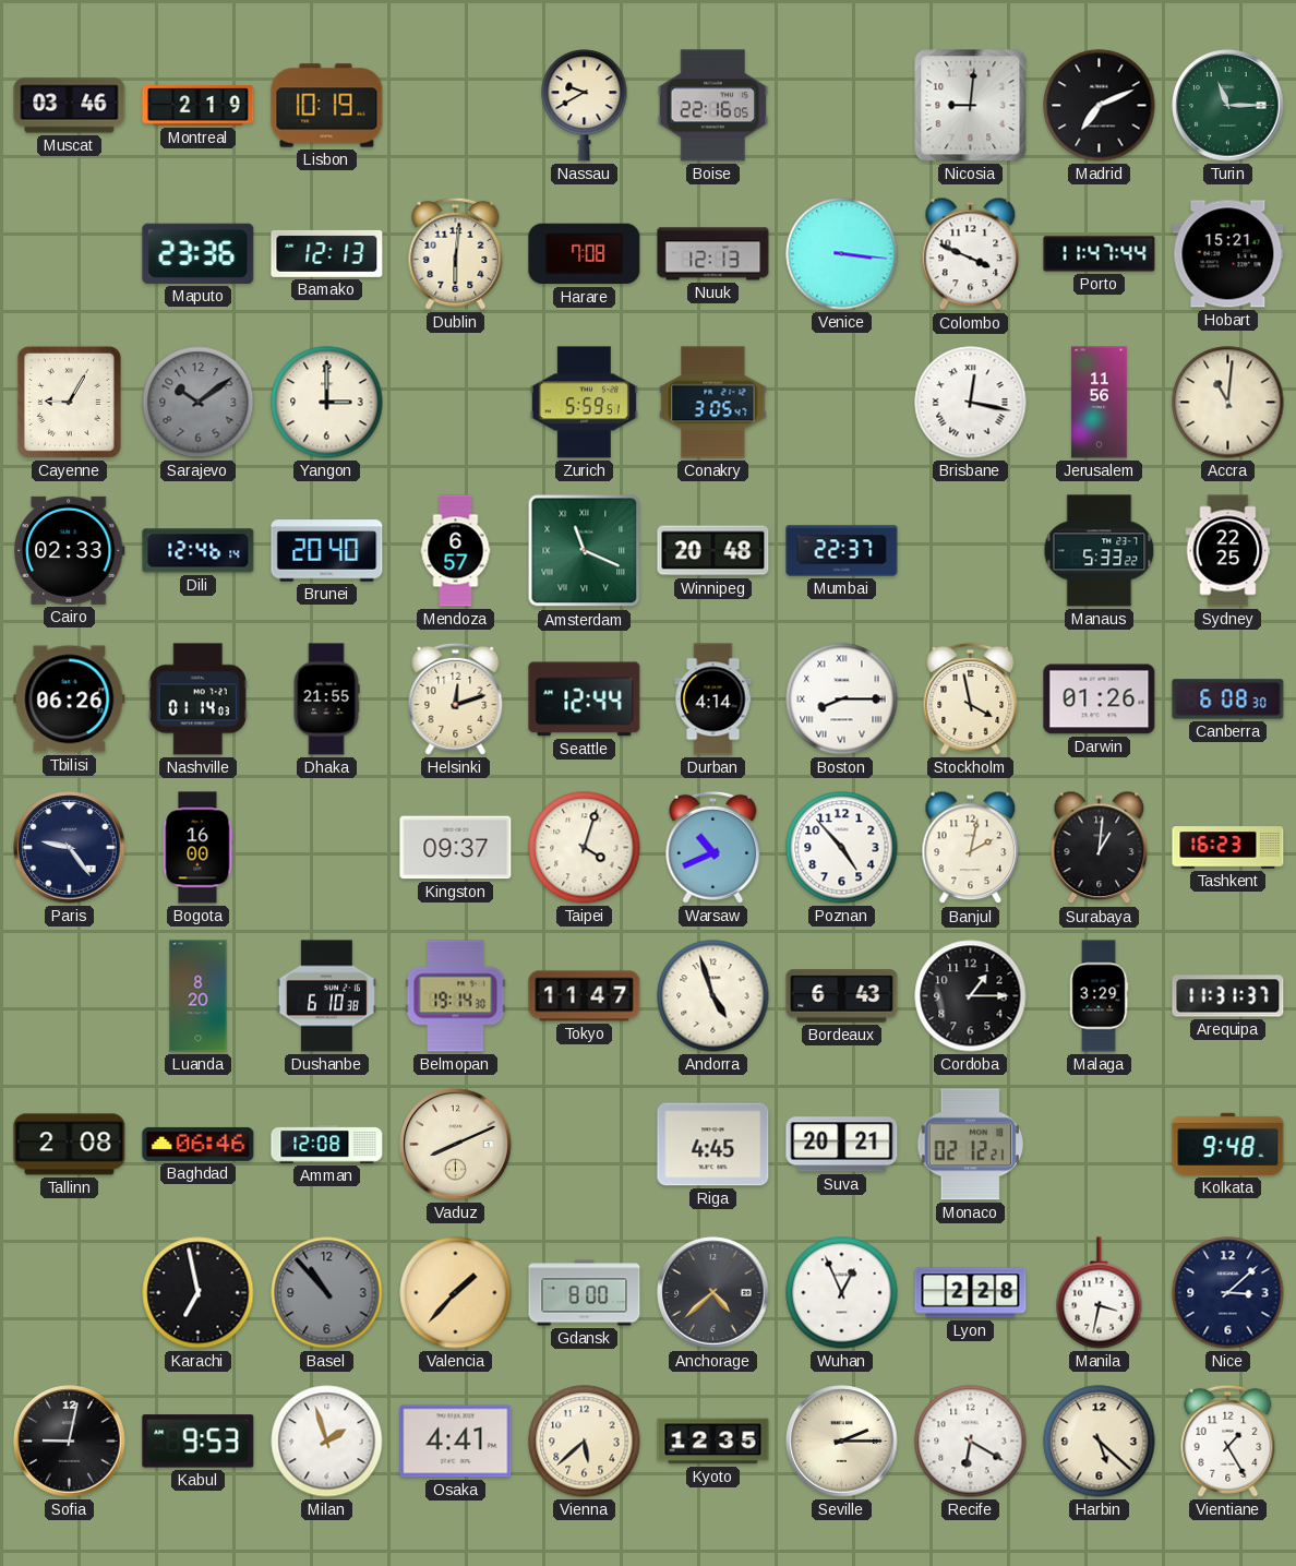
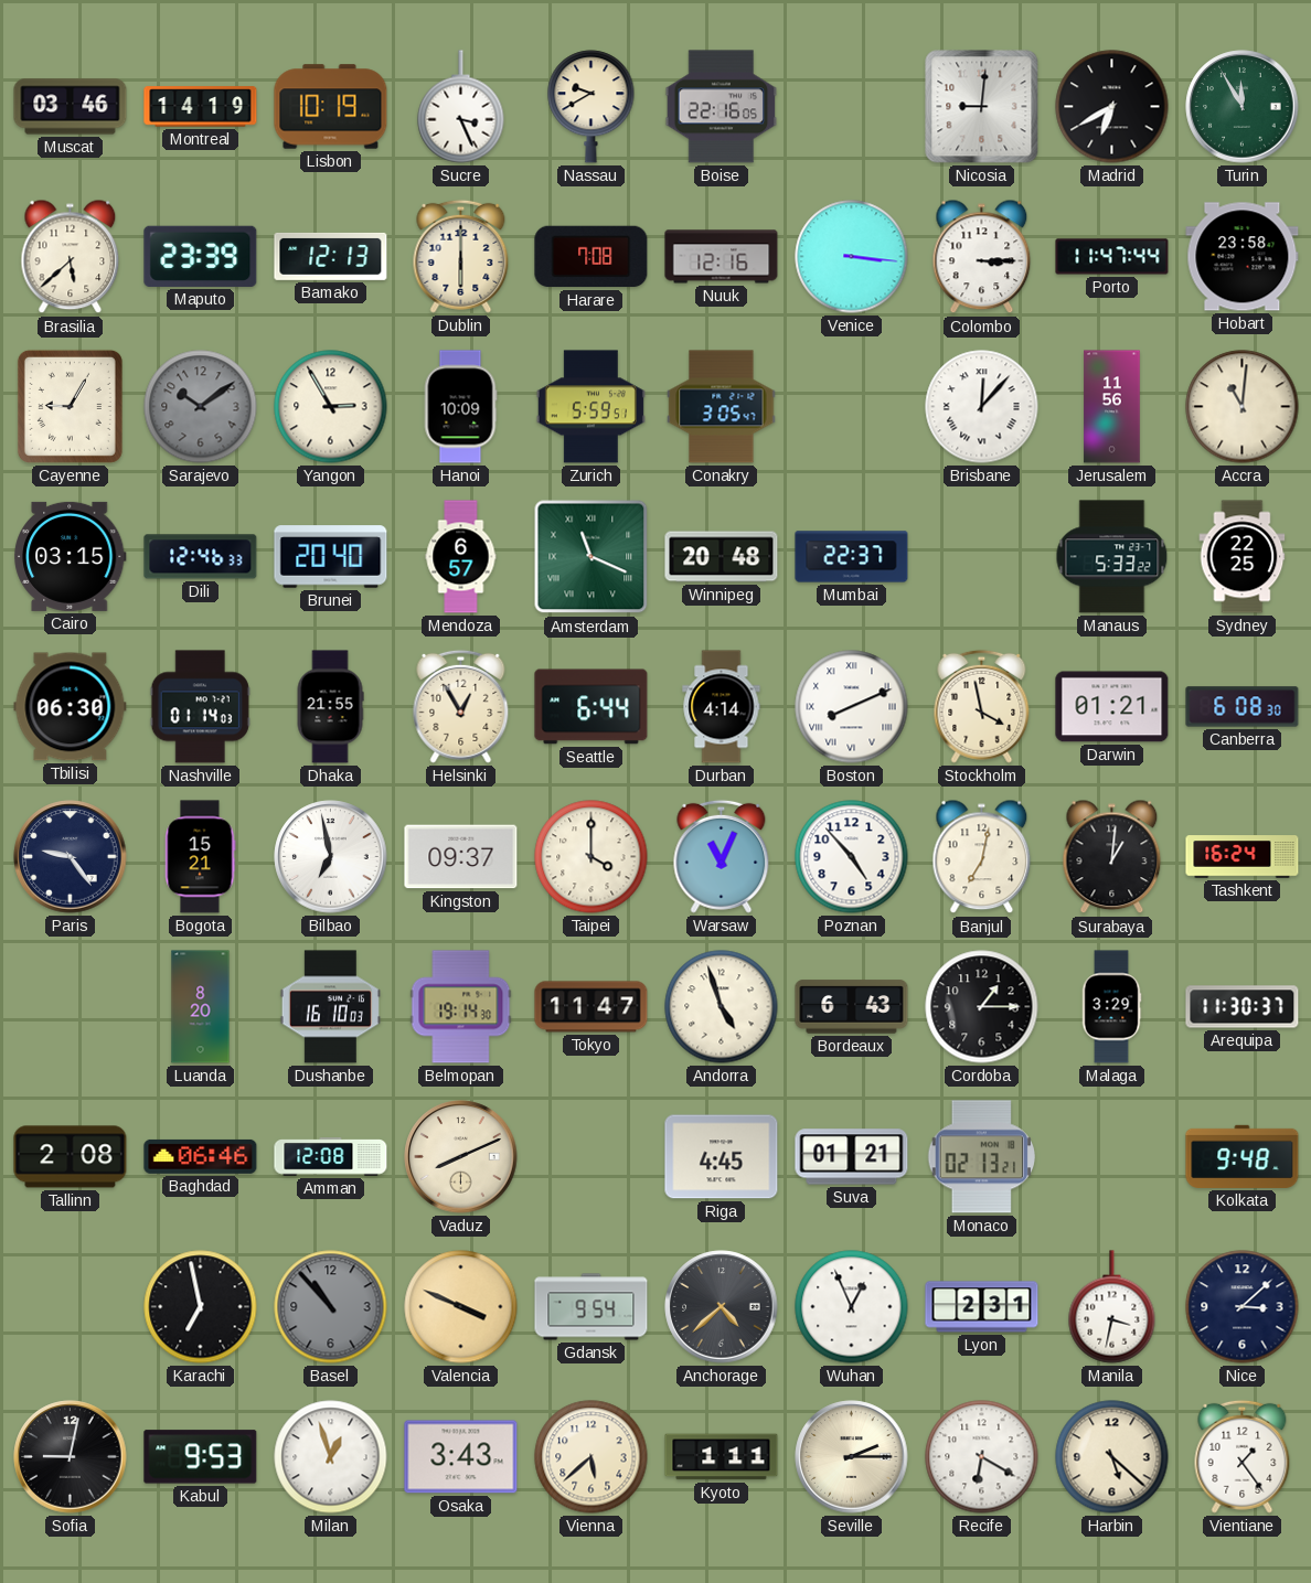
Montreal: 2:19 -> 14:19 (201, 107)
Sucre: none -> 3:26 (461, 107)
Madrid: 7:11 -> 6:40 (1112, 107)
Turin: 11:15 -> 11:55 (1243, 107)
Brasilia: none -> 5:38 (71, 257)
Maputo: 23:36 -> 23:39 (201, 256)
Dublin: 6:01 -> 6:00 (461, 256)
Nuuk: 12:13 -> 12:16 (722, 257)
Colombo: 3:49 -> 3:15 (982, 257)
Hobart: 15:21 -> 23:58 (1243, 257)
Yangon: 3:00 -> 2:55 (331, 407)
Hanoi: none -> 10:09 (460, 407)
Brisbane: 12:17 -> 12:07 (982, 407)
Cairo: 02:33 -> 03:15 (71, 556)
Dili: 12:46:14 -> 12:46:33 (201, 557)
Tbilisi: 06:26 -> 06:30 (71, 707)
Helsinki: 12:12 -> 12:55 (461, 706)
Seattle: 12:44 -> 6:44 (591, 707)
Boston: 8:15 -> 8:11 (852, 707)
Darwin: 01:26 -> 01:21 (1112, 707)
Bogota: 16:00 -> 15:21 (200, 857)
Bilbao: none -> 6:58 (331, 857)
Taipei: 4:03 -> 4:00 (591, 857)
Warsaw: 10:41 -> 11:04 (722, 856)
Banjul: 2:02 -> 7:02 (982, 857)
Tashkent: 16:23 -> 16:24 (1243, 857)
Dushanbe: 6:10 -> 16:10 (330, 1007)
Arequipa: 11:31 -> 11:30 (1243, 1007)
Suva: 20:21 -> 01:21 (852, 1157)
Monaco: 02:12 -> 02:13 (981, 1157)
Valencia: 1:37 -> 3:49 (461, 1307)
Gdansk: 8:00 -> 9:54 (591, 1307)
Lyon: 2:28 -> 2:31 (982, 1307)
Milan: 1:57 -> 12:57 (331, 1457)
Osaka: 4:41 -> 3:43 (461, 1457)
Kyoto: 12:35 -> 1:11 (722, 1457)
Vientiane: 1:25 -> 1:24 (1243, 1456)
